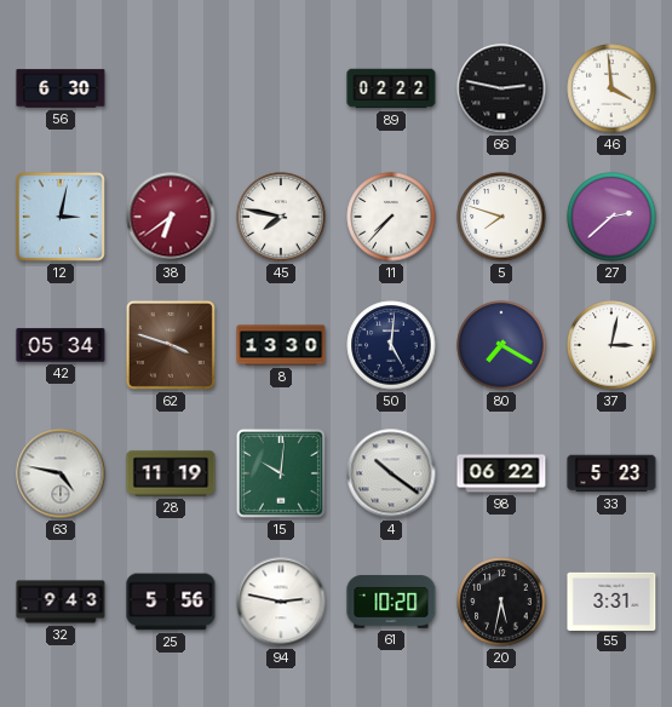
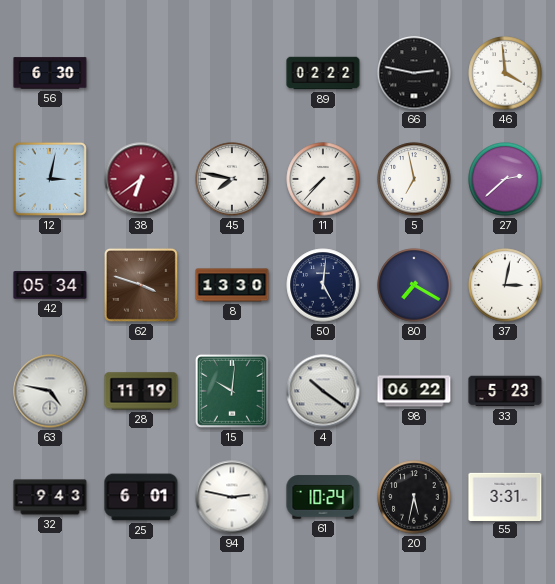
5: 7:48 -> 6:58 (414, 179)
25: 5:56 -> 6:01 (141, 497)
61: 10:20 -> 10:24 (323, 497)
